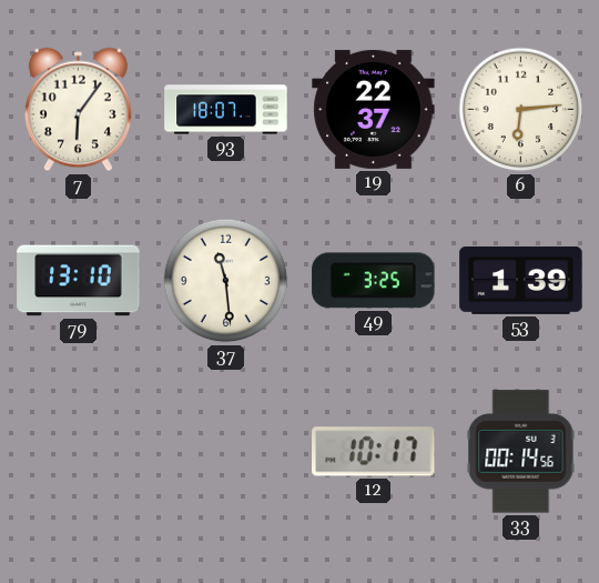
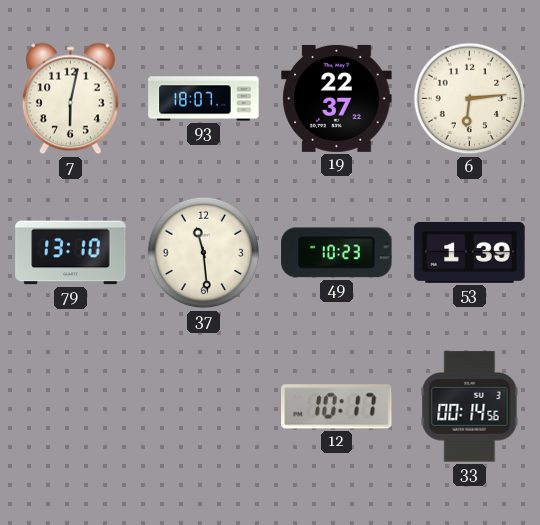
7: 6:06 -> 6:02 (70, 99)
49: 3:25 -> 10:23 (337, 253)
